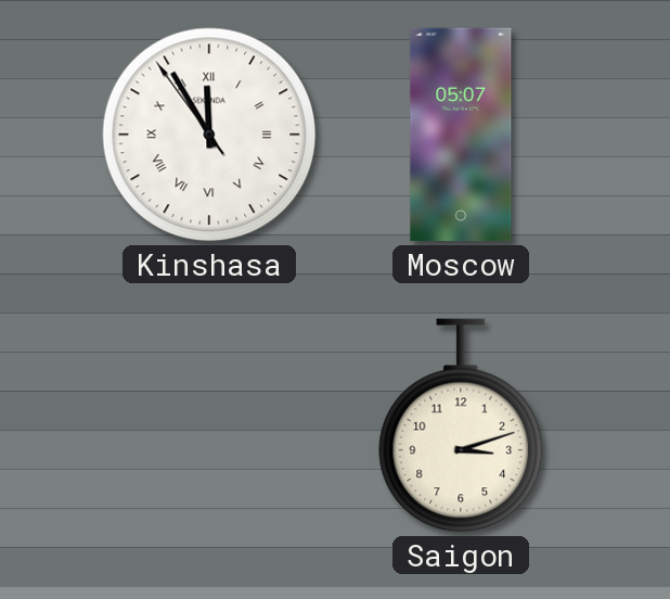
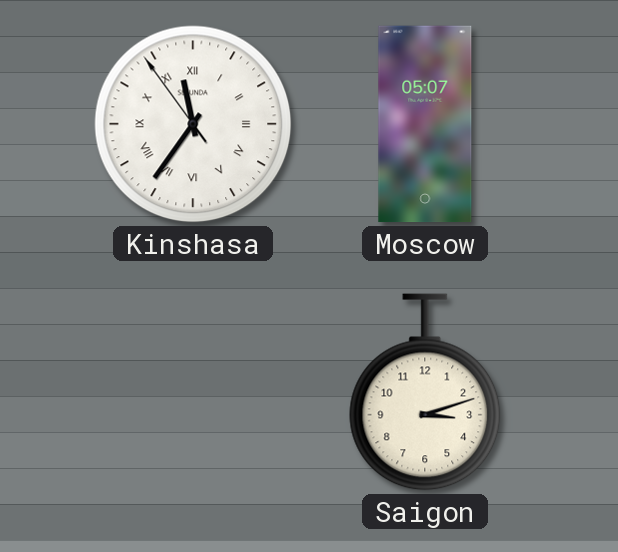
Kinshasa: 11:54 -> 11:35 (193, 124)
